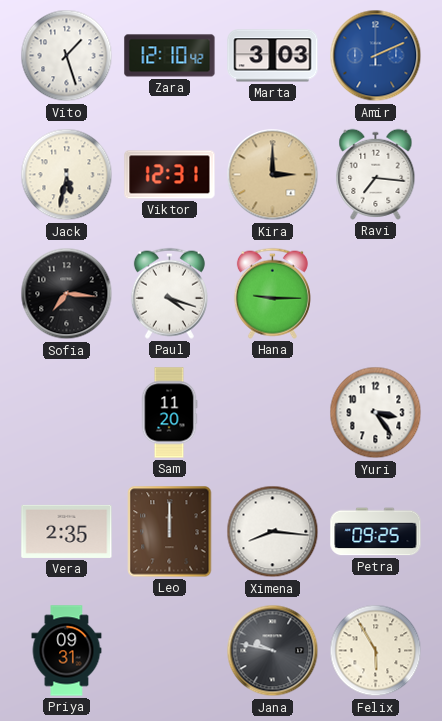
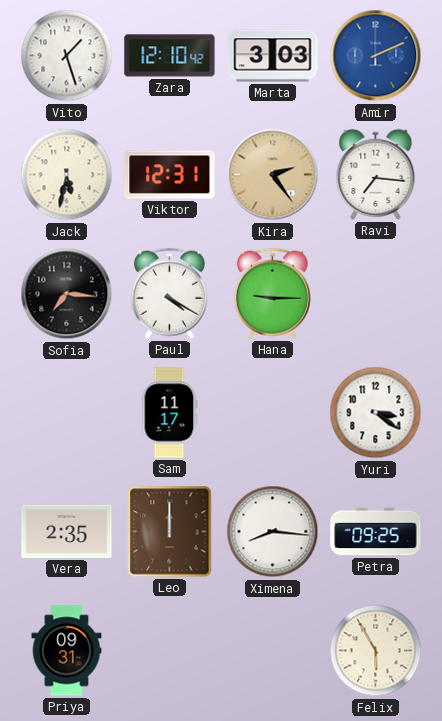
Kira: 3:00 -> 2:24 (273, 175)
Paul: 4:18 -> 4:20 (169, 293)
Sam: 11:20 -> 11:17 (169, 413)
Yuri: 3:24 -> 3:21 (376, 413)
Jana: 9:47 -> none (273, 651)
